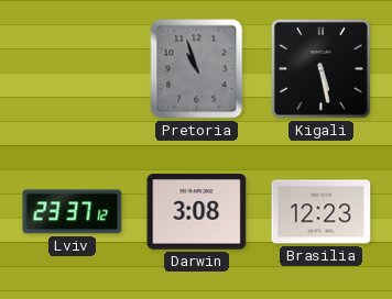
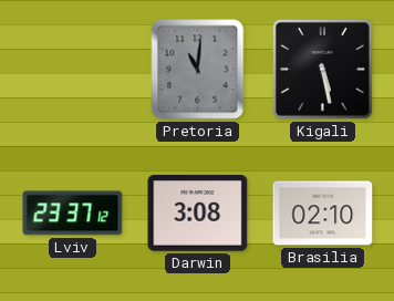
Pretoria: 10:57 -> 11:01 (198, 70)
Brasilia: 12:23 -> 02:10 (323, 214)
